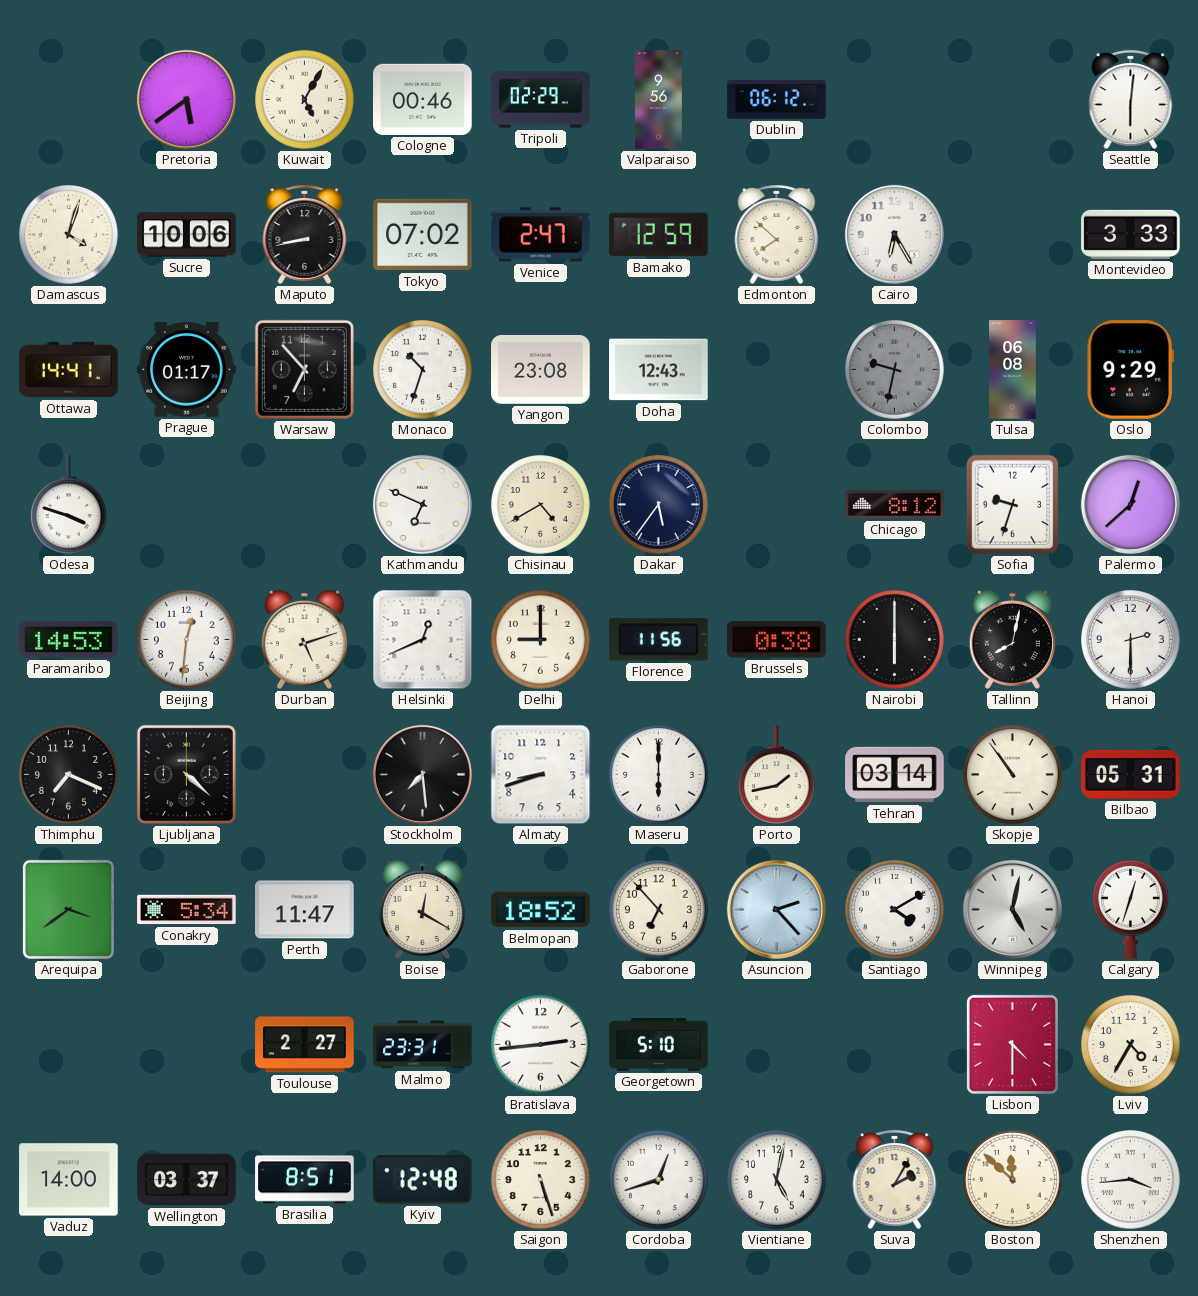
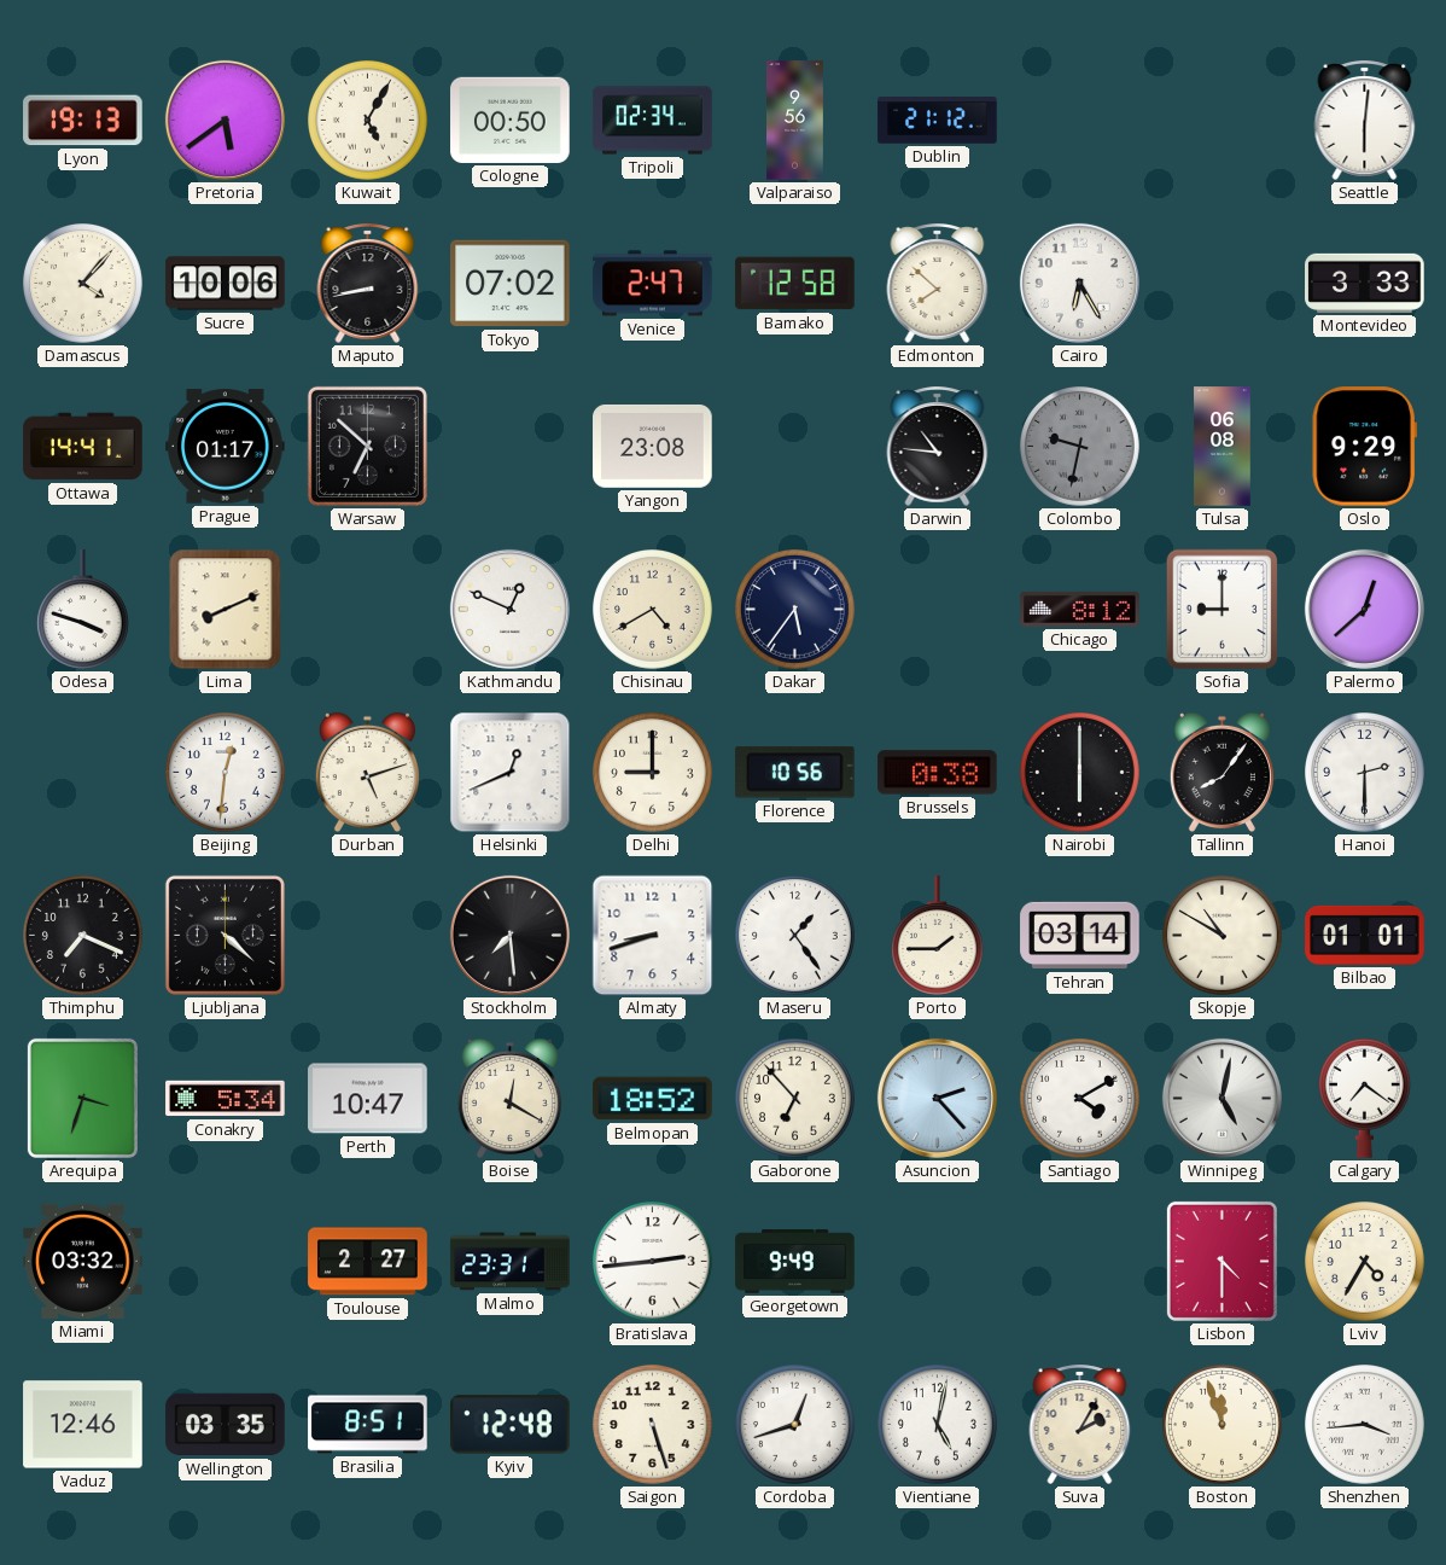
Lyon: none -> 19:13 (83, 121)
Cologne: 00:46 -> 00:50 (511, 120)
Tripoli: 02:29 -> 02:34 (653, 121)
Dublin: 06:12 -> 21:12 (938, 121)
Damascus: 4:03 -> 4:07 (83, 284)
Bamako: 12:59 -> 12:58 (795, 284)
Warsaw: 6:53 -> 6:52 (367, 446)
Monaco: 10:33 -> none (423, 370)
Doha: 12:43 -> none (659, 370)
Darwin: none -> 10:46 (938, 446)
Lima: none -> 8:11 (226, 610)
Kathmandu: 6:49 -> 12:49 (509, 609)
Sofia: 9:33 -> 9:00 (1223, 610)
Paramaribo: 14:53 -> none (69, 639)
Florence: 11:56 -> 10:56 (795, 773)
Tallinn: 8:02 -> 8:06 (1221, 773)
Maseru: 6:00 -> 1:24 (795, 936)
Porto: 1:43 -> 1:45 (937, 936)
Skopje: 10:54 -> 10:50 (1223, 936)
Bilbao: 05:31 -> 01:01 (1365, 935)
Arequipa: 3:39 -> 3:33 (82, 1098)
Perth: 11:47 -> 10:47 (368, 1099)
Calgary: 12:33 -> 7:21 (1364, 1098)
Miami: none -> 03:32 (83, 1261)
Georgetown: 5:10 -> 9:49 (795, 1262)
Vaduz: 14:00 -> 12:46 (83, 1425)
Wellington: 03:37 -> 03:35 (226, 1425)
Boston: 11:52 -> 11:57 (1223, 1425)
